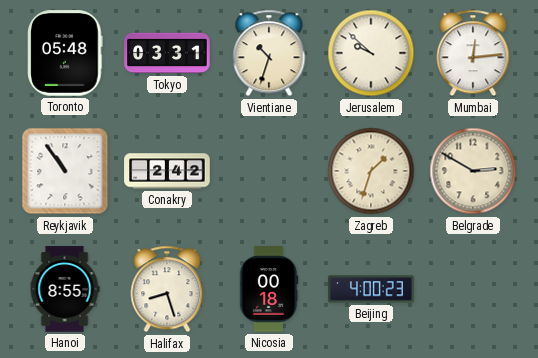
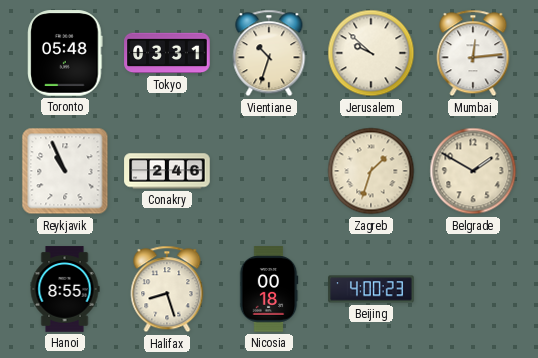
Reykjavik: 10:54 -> 10:56 (65, 171)
Conakry: 2:42 -> 2:46 (167, 171)
Belgrade: 2:50 -> 1:50 (473, 171)
